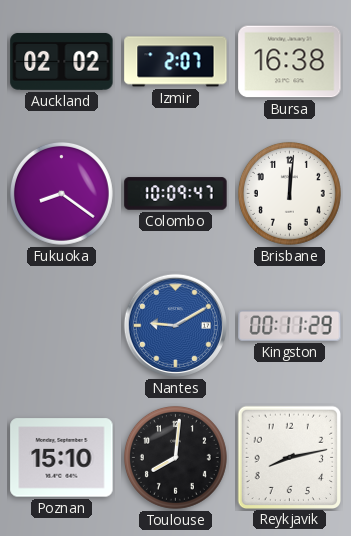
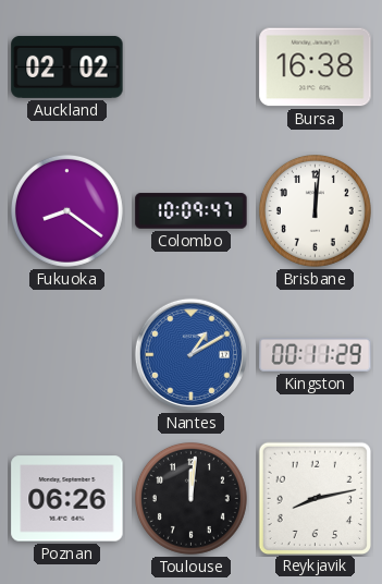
Izmir: 2:07 -> none (176, 62)
Nantes: 9:10 -> 1:10 (190, 354)
Poznan: 15:10 -> 06:26 (67, 499)
Toulouse: 8:01 -> 12:01 (190, 498)
